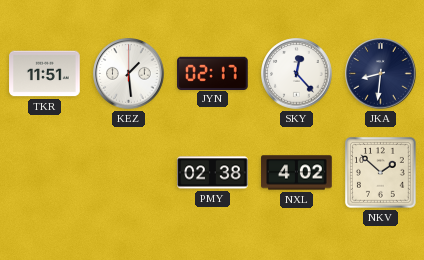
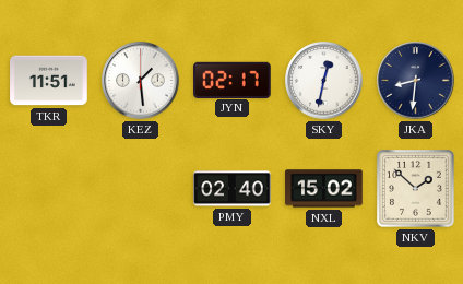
SKY: 12:23 -> 12:32 (324, 81)
PMY: 02:38 -> 02:40 (233, 189)
NXL: 4:02 -> 15:02 (324, 189)
